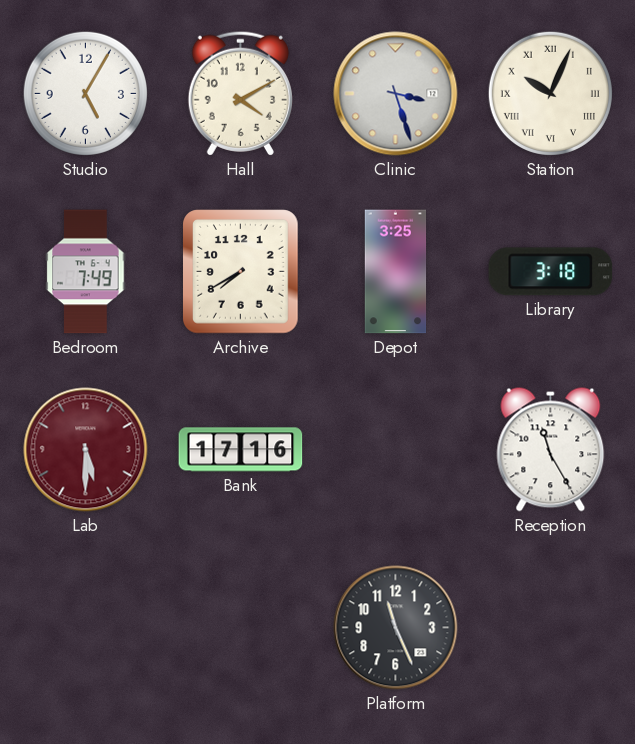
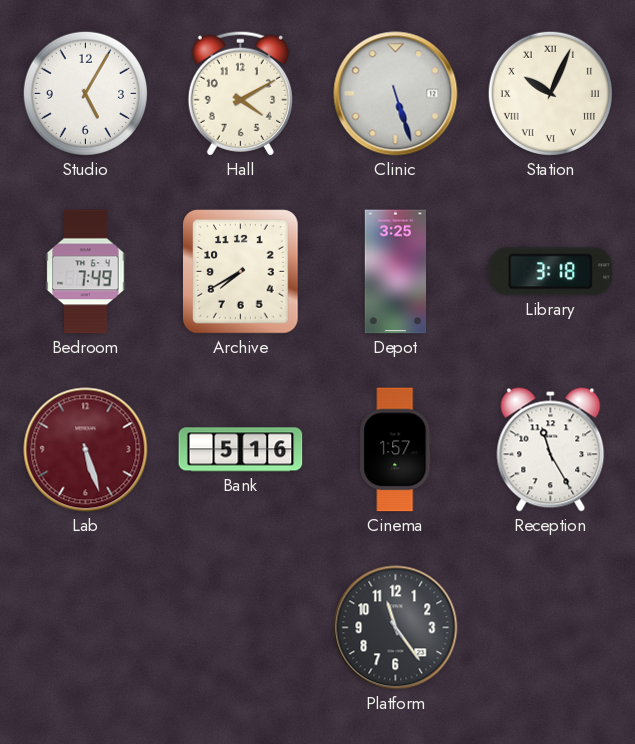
Clinic: 3:27 -> 5:27 (396, 94)
Lab: 5:30 -> 5:27 (86, 450)
Bank: 17:16 -> 5:16 (241, 450)
Cinema: none -> 1:57 (396, 450)
Platform: 11:26 -> 11:24 (396, 628)
